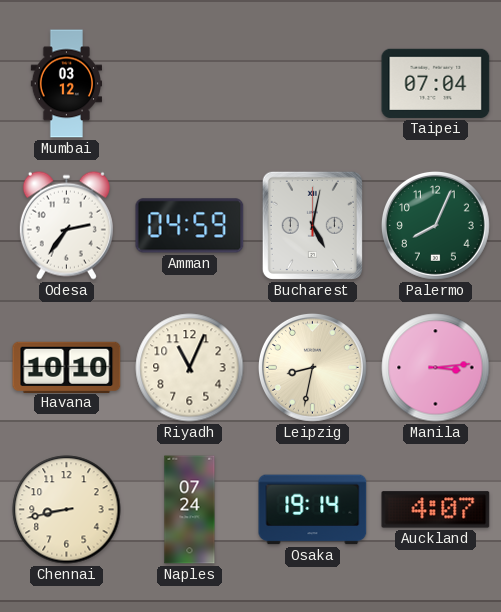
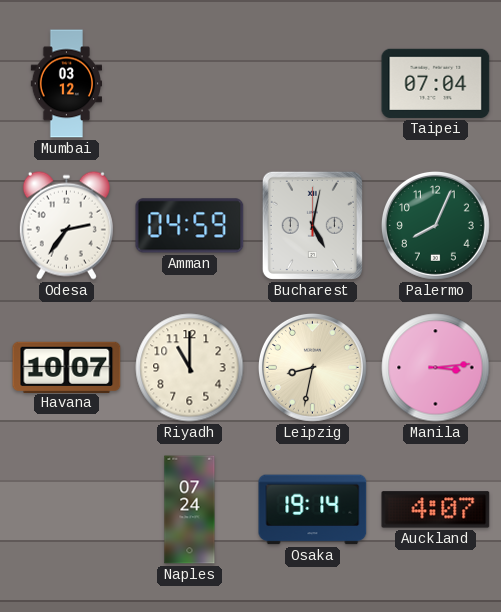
Havana: 10:10 -> 10:07 (67, 367)
Riyadh: 11:04 -> 11:00 (190, 368)
Chennai: 8:43 -> none (67, 510)
